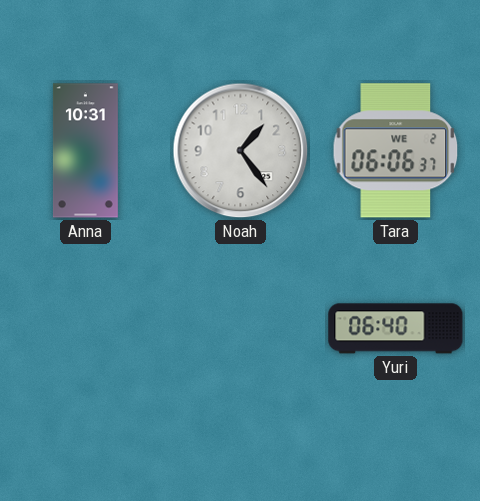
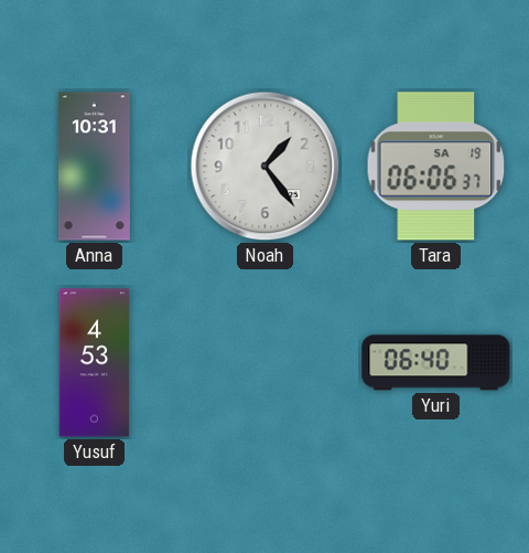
Tara date: WE 2 -> SA 19 (436, 167)
Yusuf: none -> 4:53 (95, 363)
